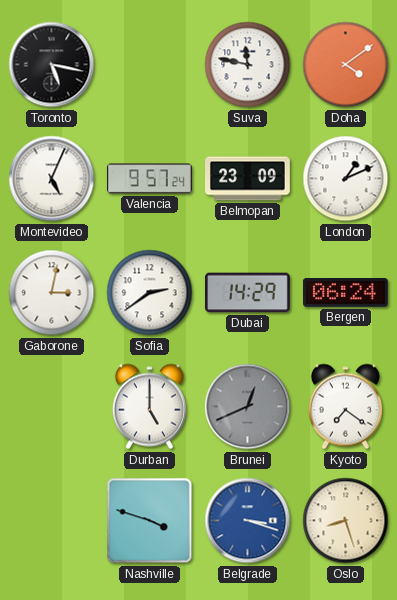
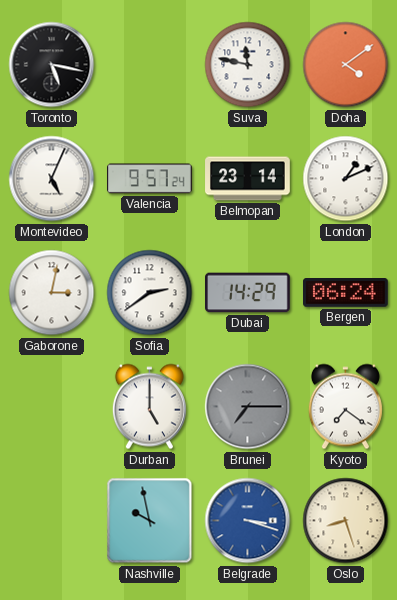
Belmopan: 23:09 -> 23:14 (248, 179)
Brunei: 12:41 -> 7:15 (248, 407)
Nashville: 3:48 -> 9:58 (150, 521)
